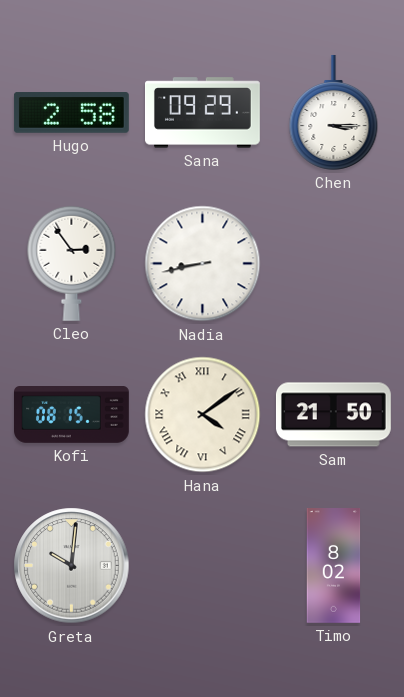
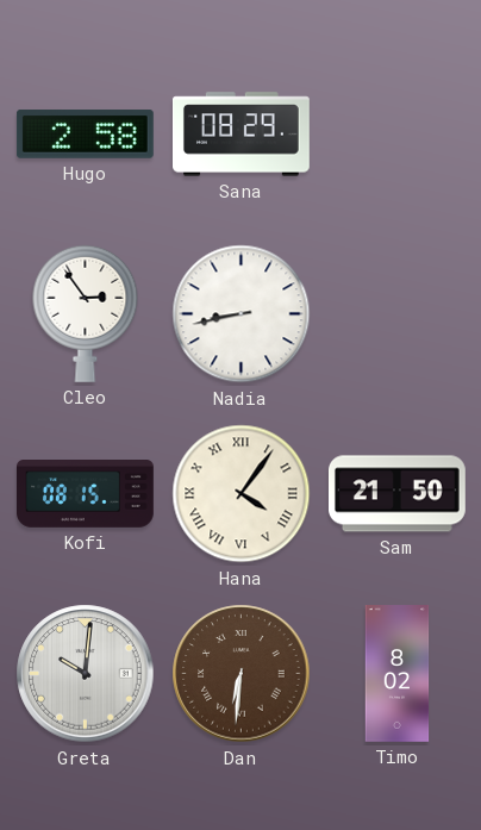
Sana: 09:29 -> 08:29 (242, 135)
Chen: 3:15 -> none (334, 112)
Hana: 4:09 -> 4:06 (242, 494)
Dan: none -> 6:31 (242, 674)
